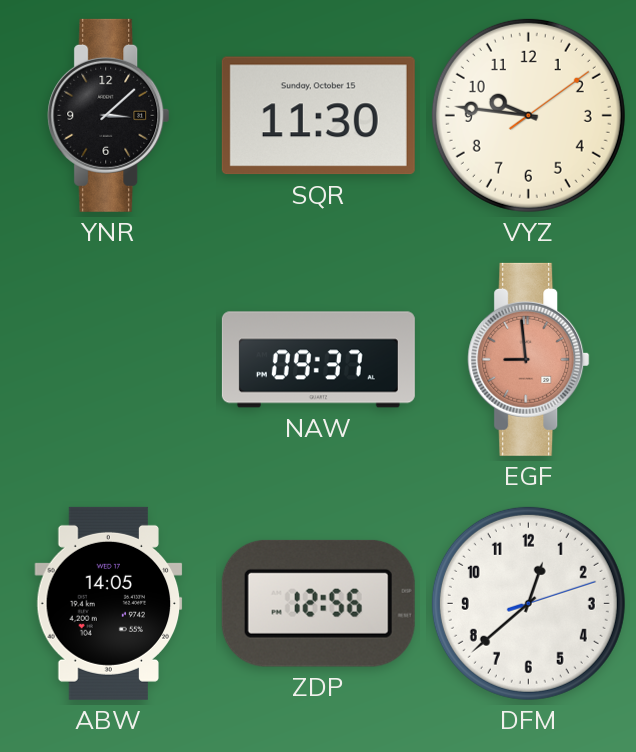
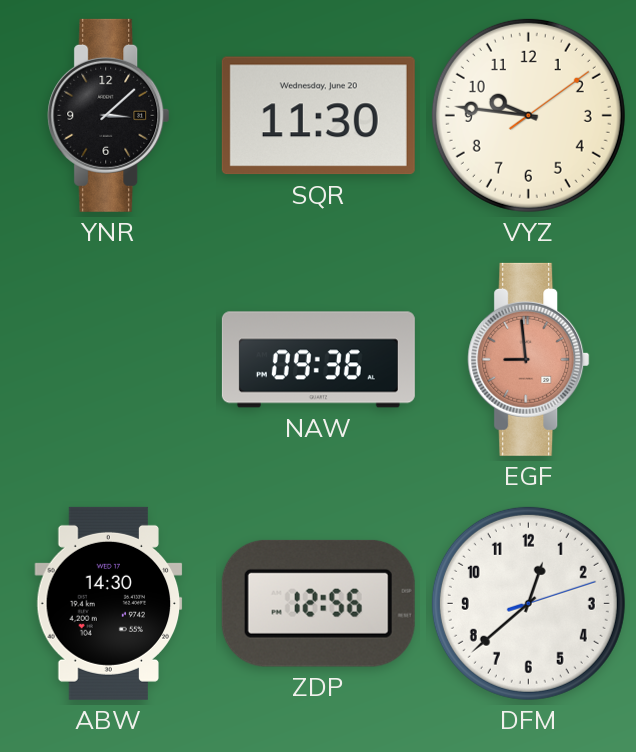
SQR date: Sunday, October 15 -> Wednesday, June 20 (318, 116)
NAW: 09:37 -> 09:36 (318, 360)
ABW: 14:05 -> 14:30 (109, 603)
